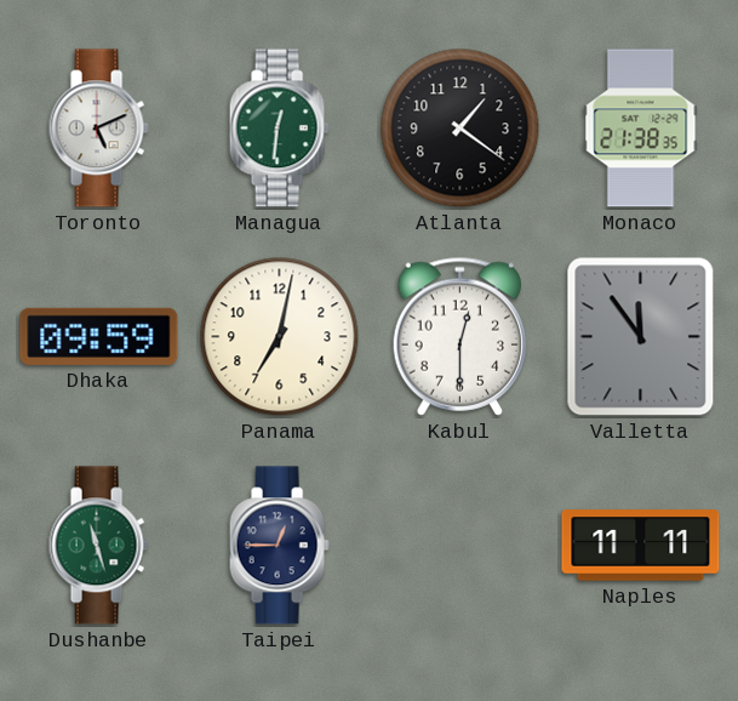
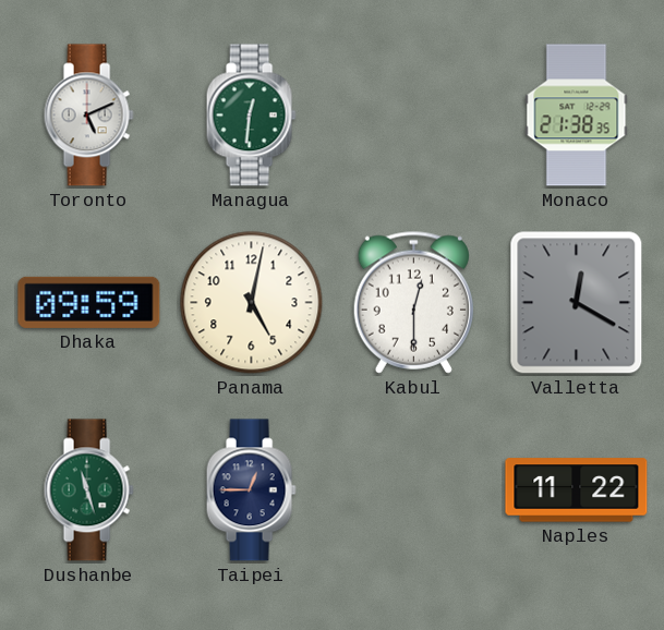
Atlanta: 1:21 -> none (460, 129)
Panama: 7:02 -> 5:02 (252, 303)
Valletta: 11:54 -> 12:20 (577, 303)
Naples: 11:11 -> 11:22 (577, 490)
